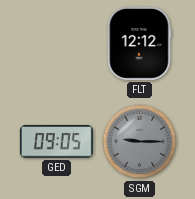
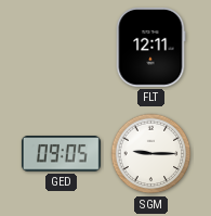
FLT: 12:12 -> 12:11 (150, 47)
SGM dial: grey -> white (151, 154)
